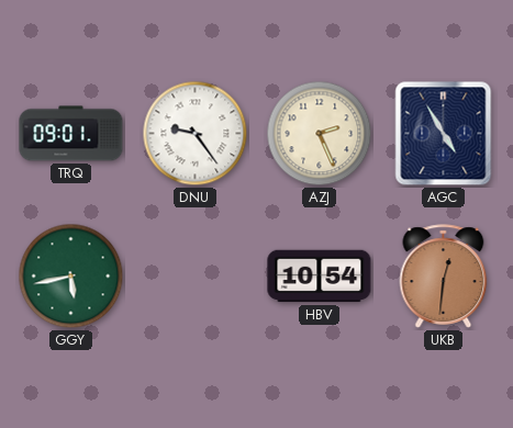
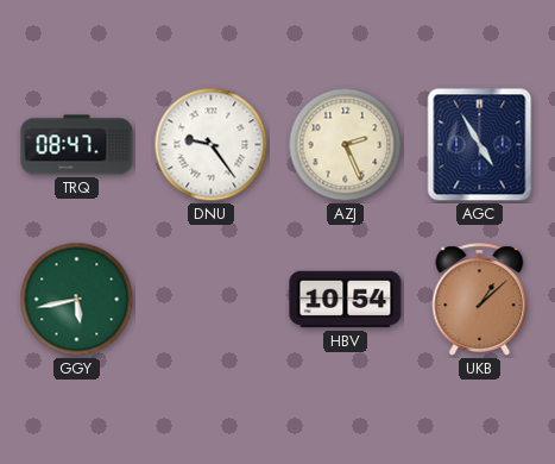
TRQ: 09:01 -> 08:47 (77, 145)
UKB: 12:31 -> 1:08 (480, 300)
